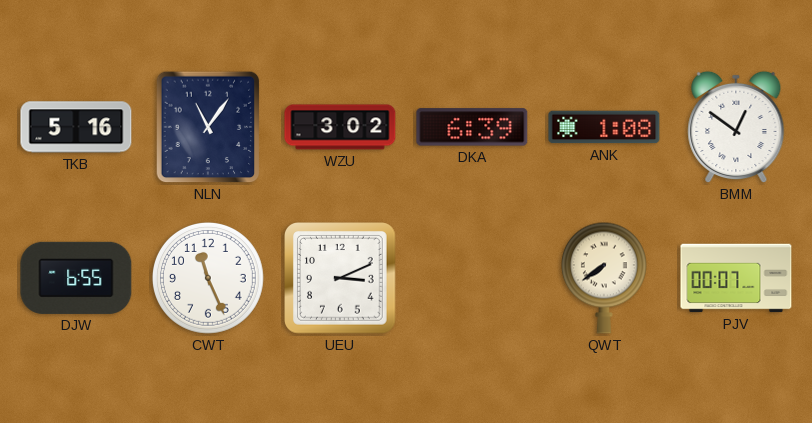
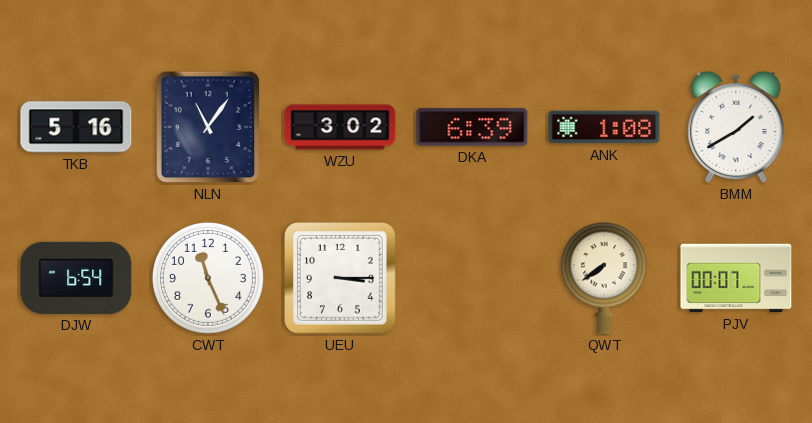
BMM: 12:51 -> 1:40 (736, 127)
DJW: 6:55 -> 6:54 (76, 278)
UEU: 3:11 -> 3:15 (341, 279)
